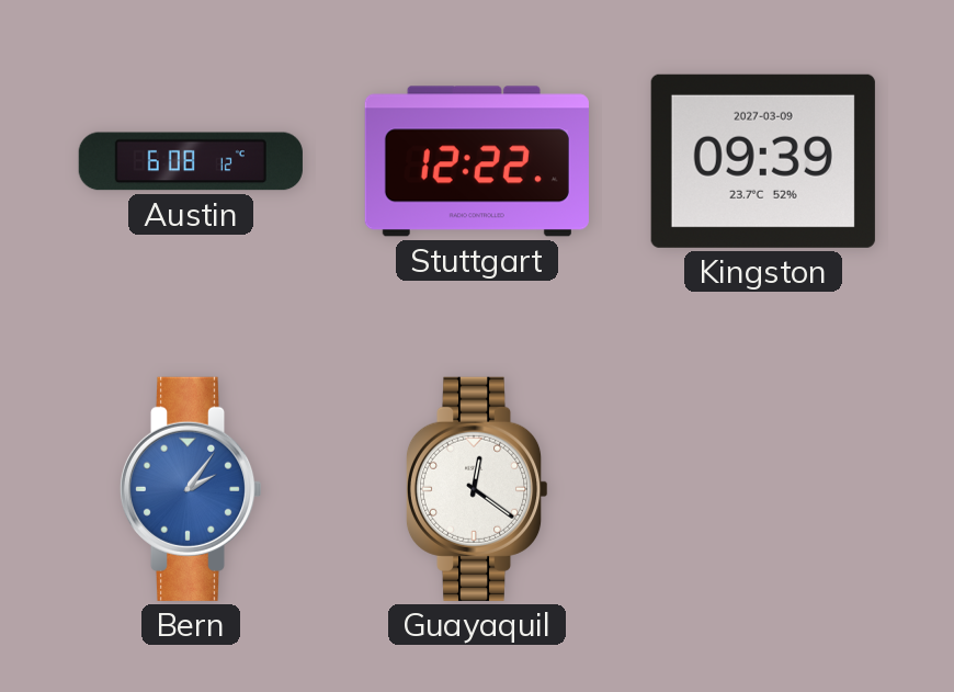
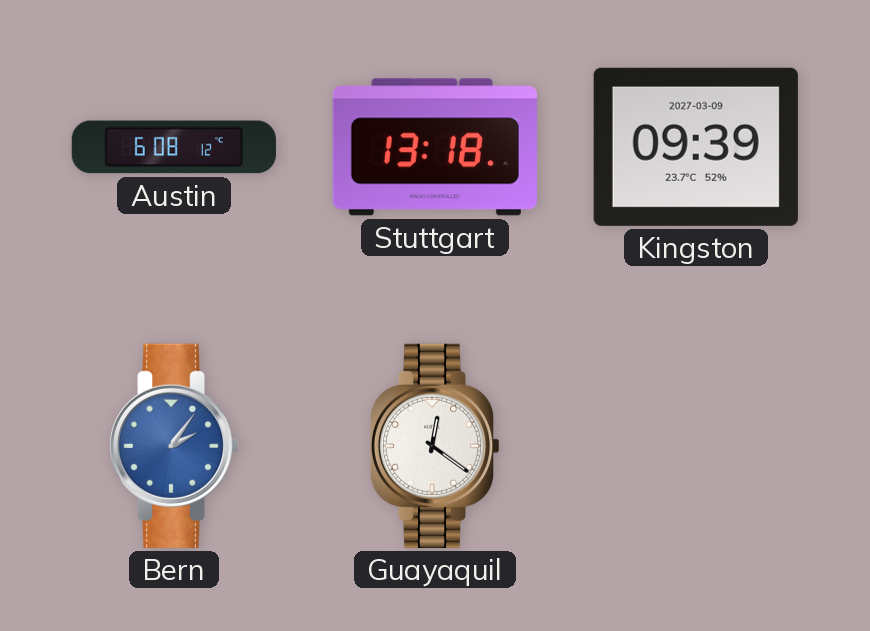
Stuttgart: 12:22 -> 13:18 (435, 147)
